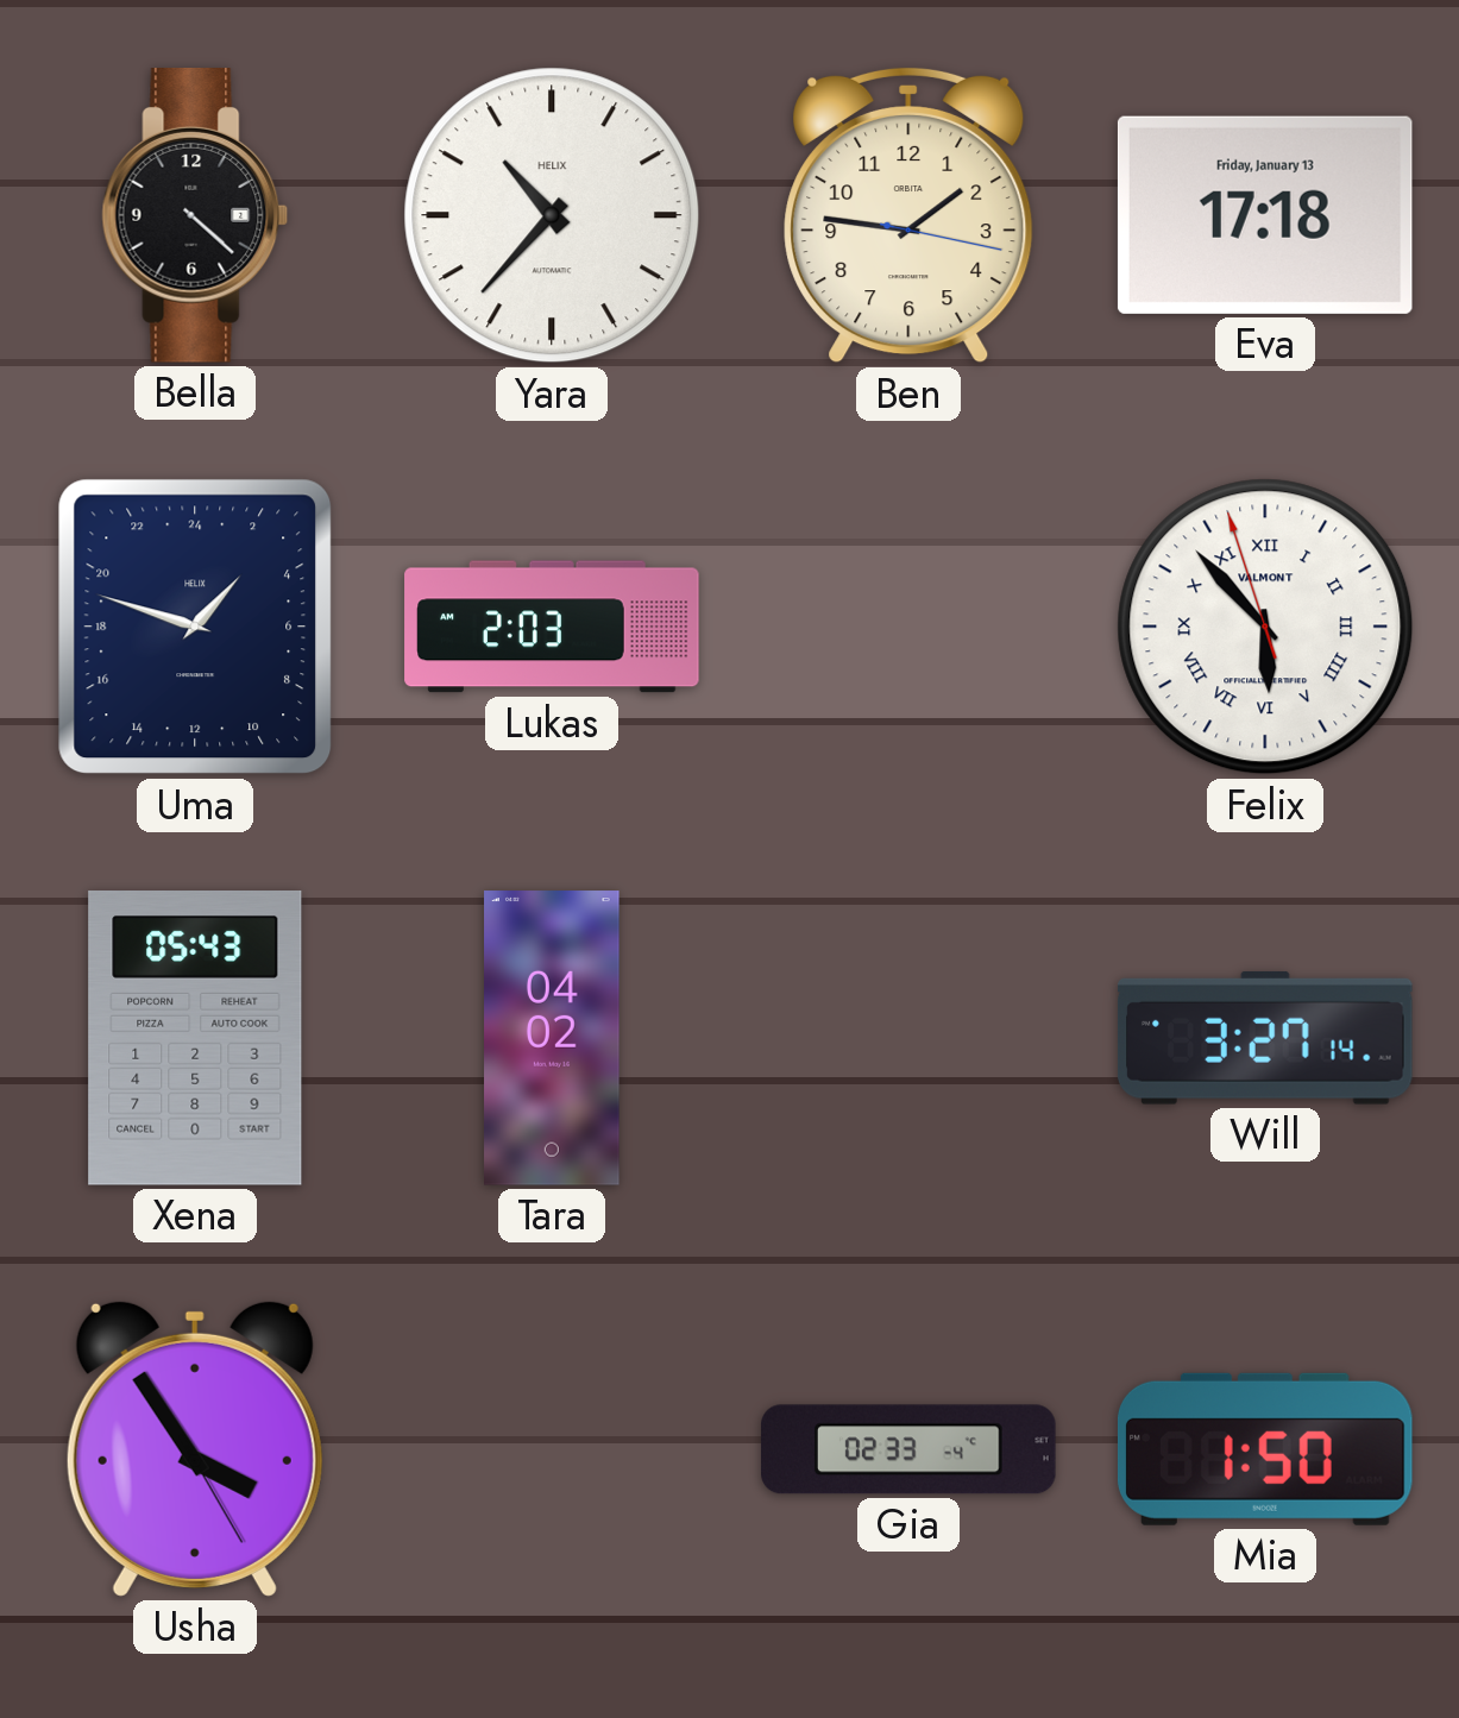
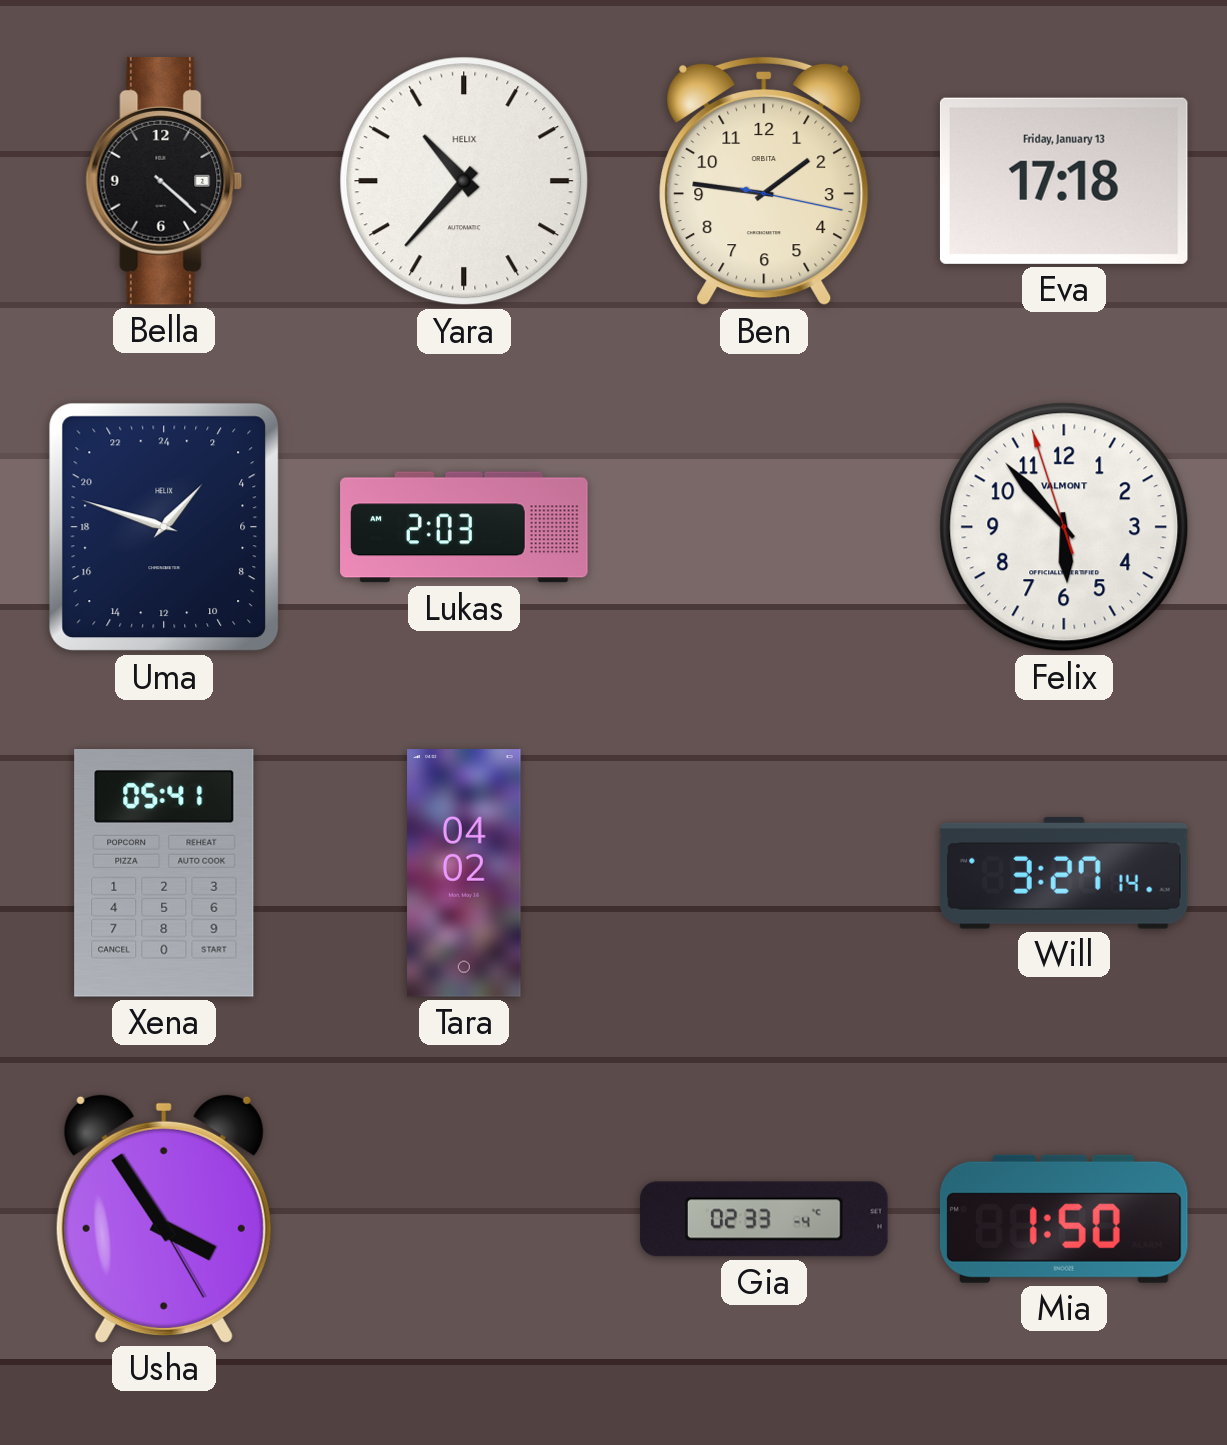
Felix numerals: Roman -> Arabic (1064, 527)
Xena: 05:43 -> 05:41 (164, 874)
